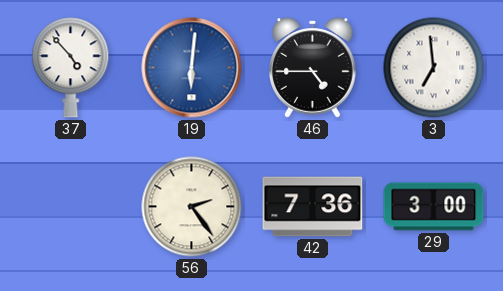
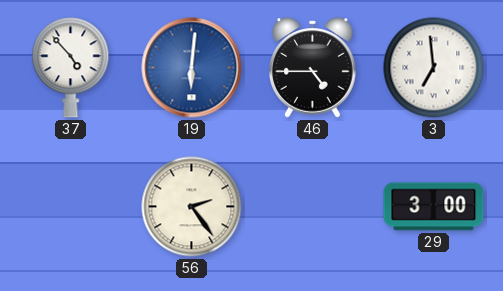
42: 7:36 -> none (313, 207)
